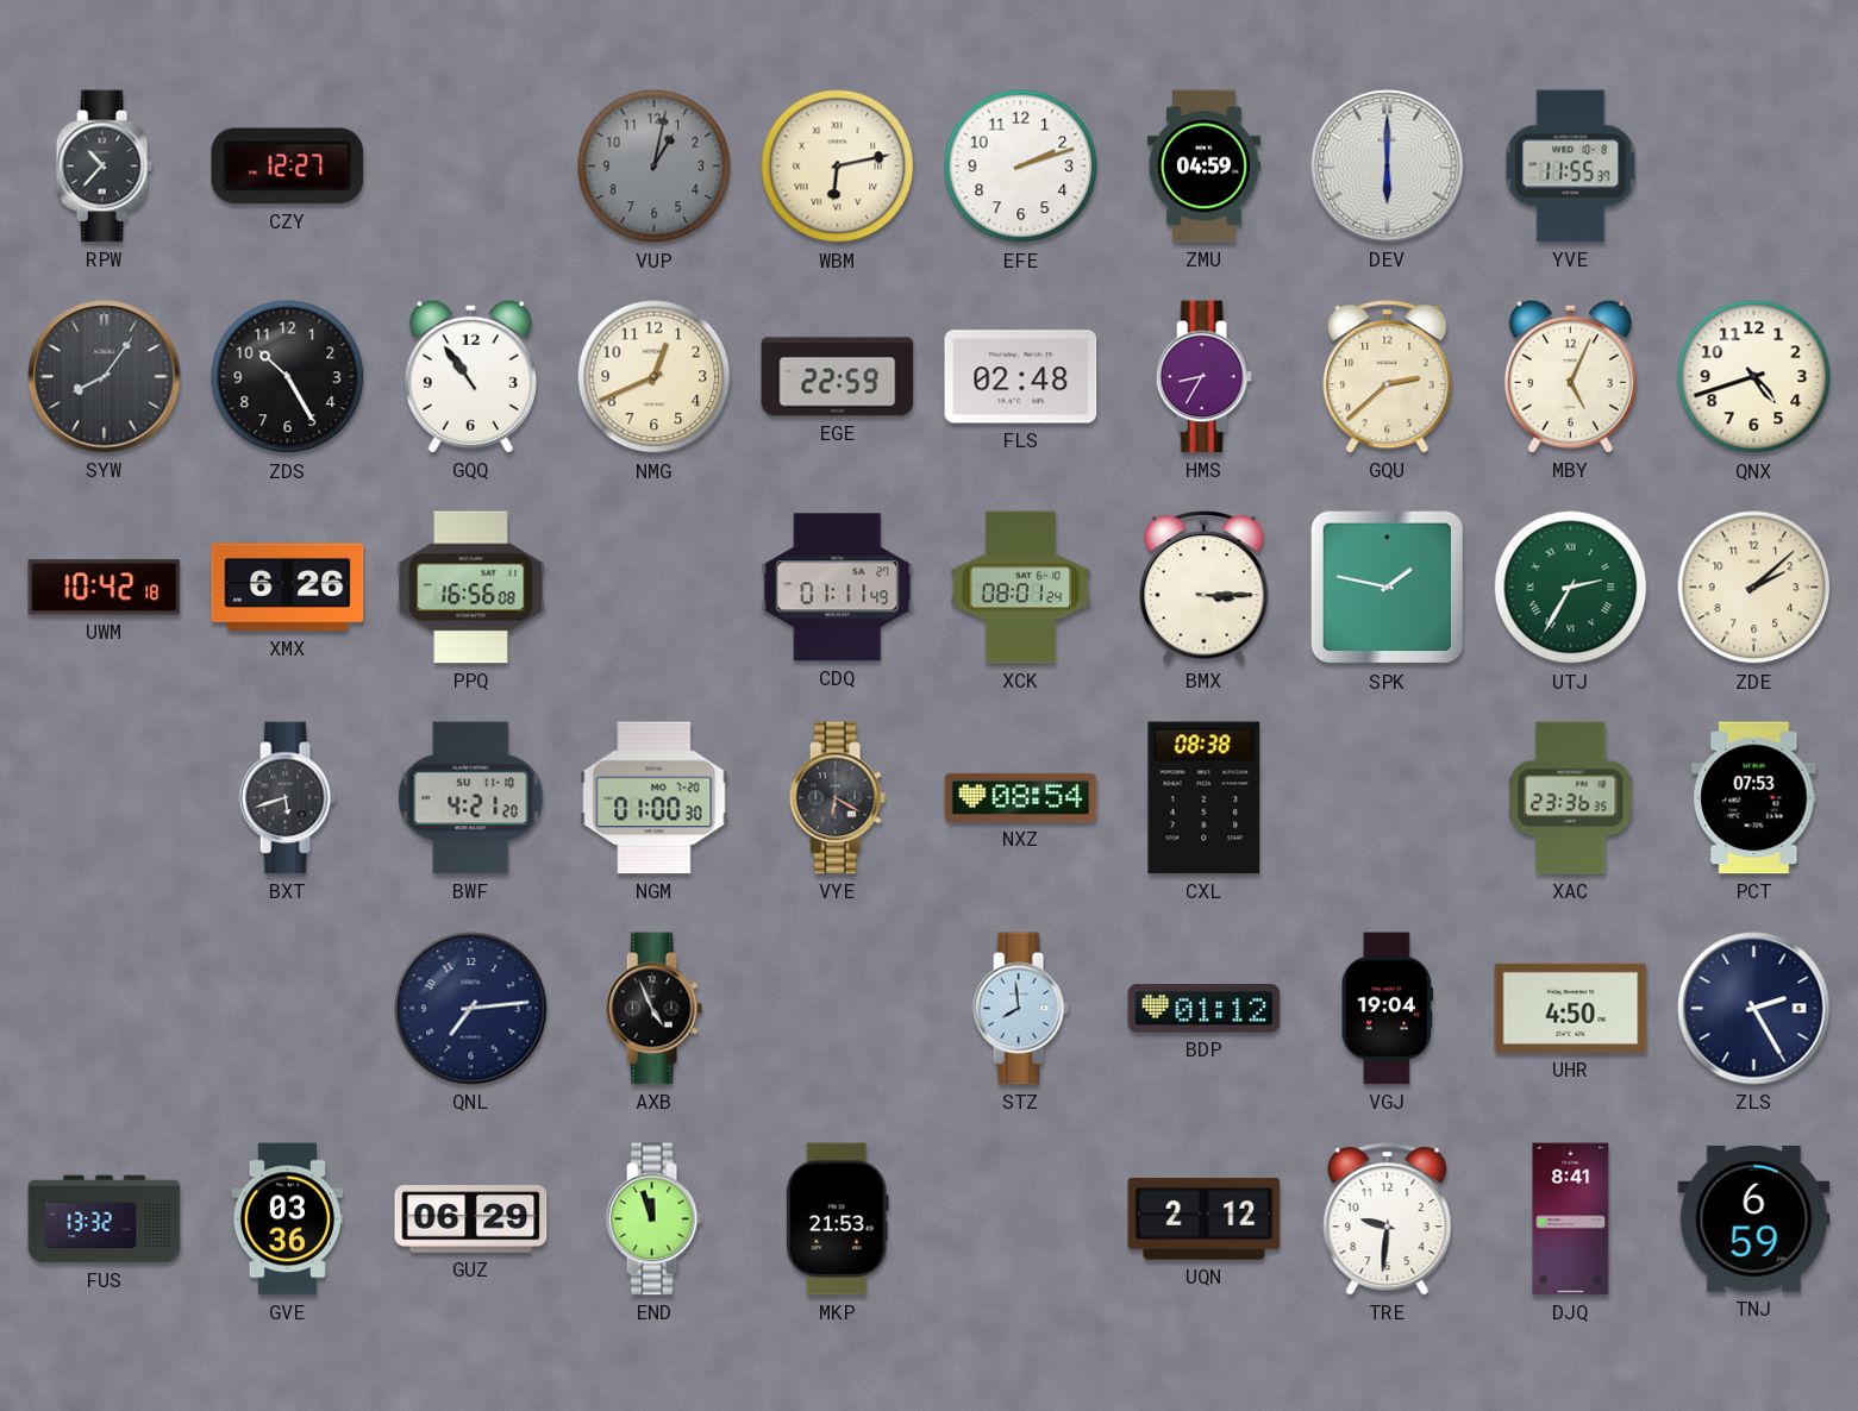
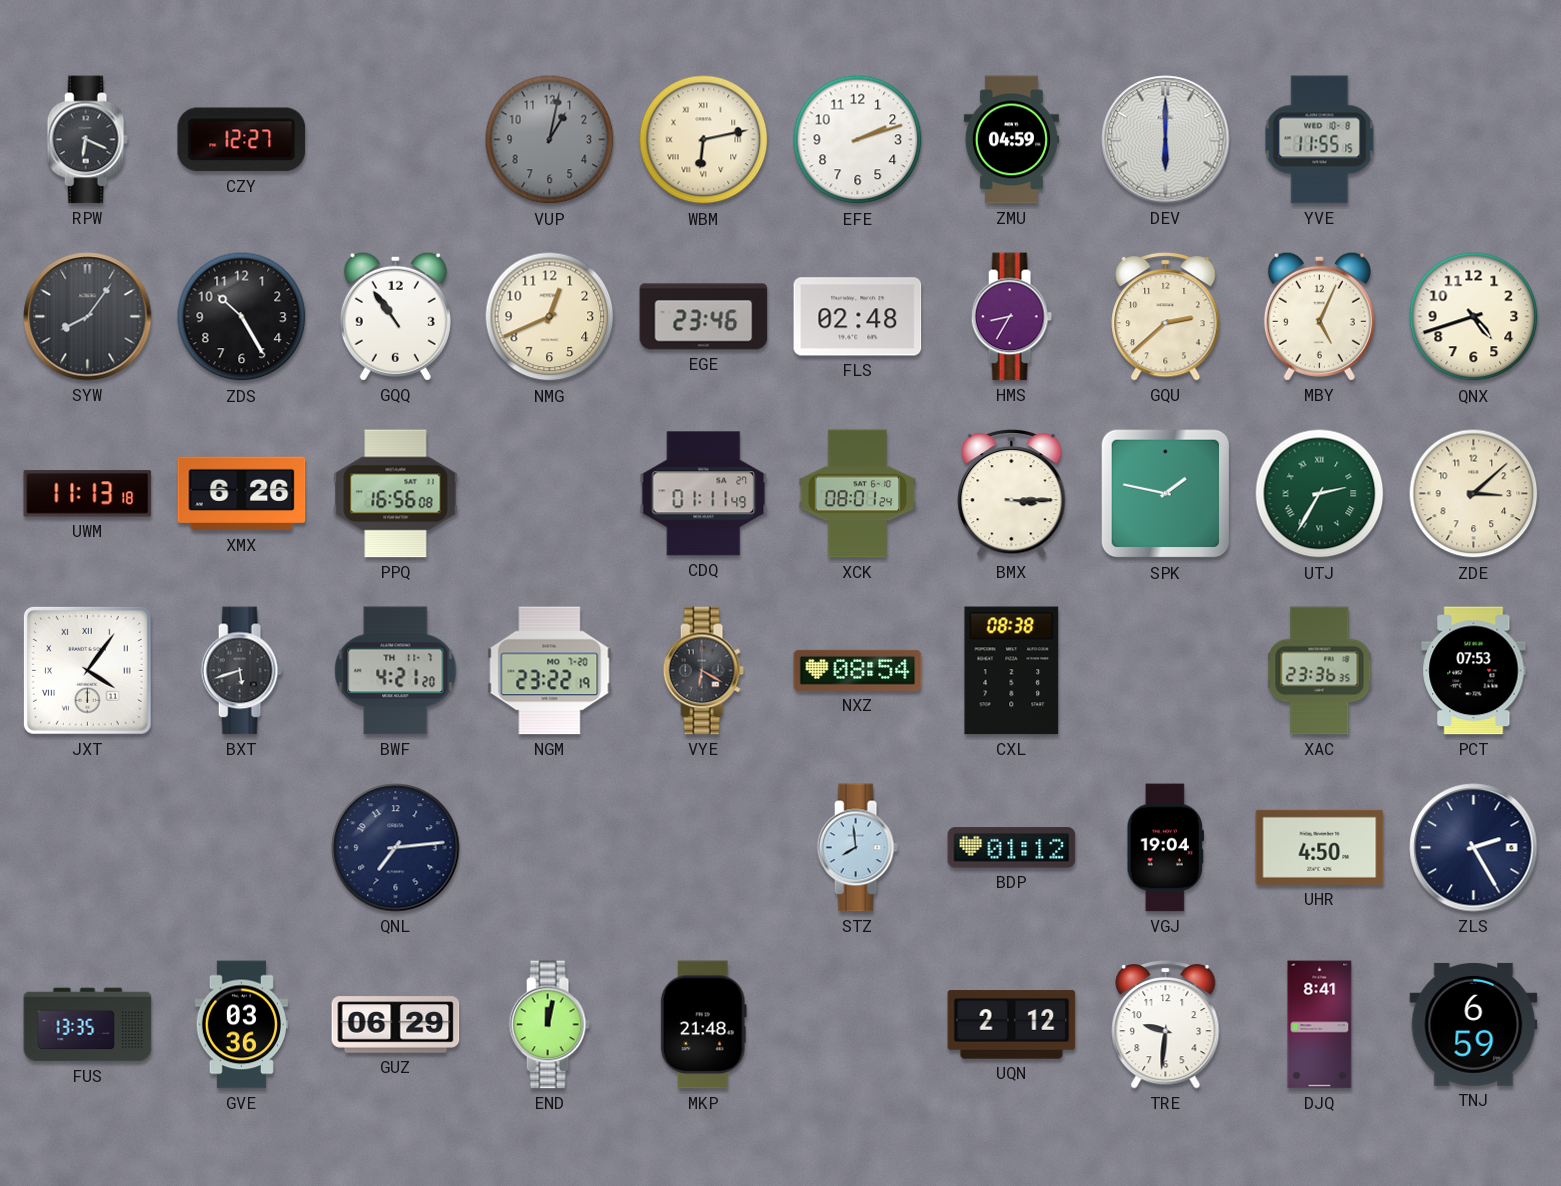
RPW: 10:37 -> 6:19 (87, 140)
YVE: 11:55:37 -> 11:55:15 (1320, 140)
EGE: 22:59 -> 23:46 (704, 317)
UWM: 10:42 -> 11:13 (88, 494)
ZDE: 2:08 -> 3:08 (1474, 494)
JXT: none -> 4:06 (87, 670)
BWF date: SU 11-10 -> TH 11-7 (396, 671)
NGM: 01:00 -> 23:22 (550, 671)
AXB: 4:56 -> none (653, 1009)
FUS: 13:32 -> 13:35 (88, 1025)
END: 11:57 -> 12:02 (549, 1025)
MKP: 21:53 -> 21:48 (703, 1025)
